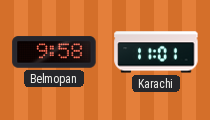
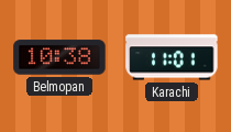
Belmopan: 9:58 -> 10:38 (59, 57)
